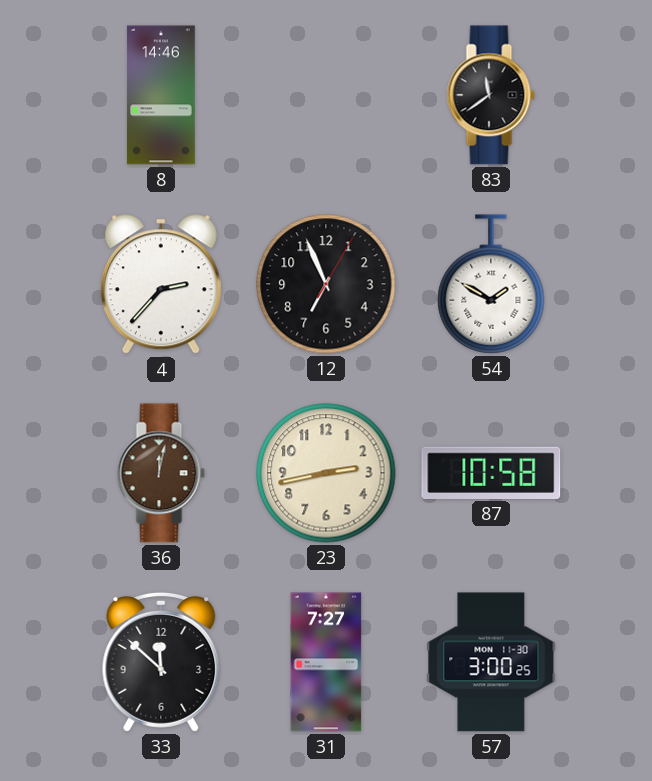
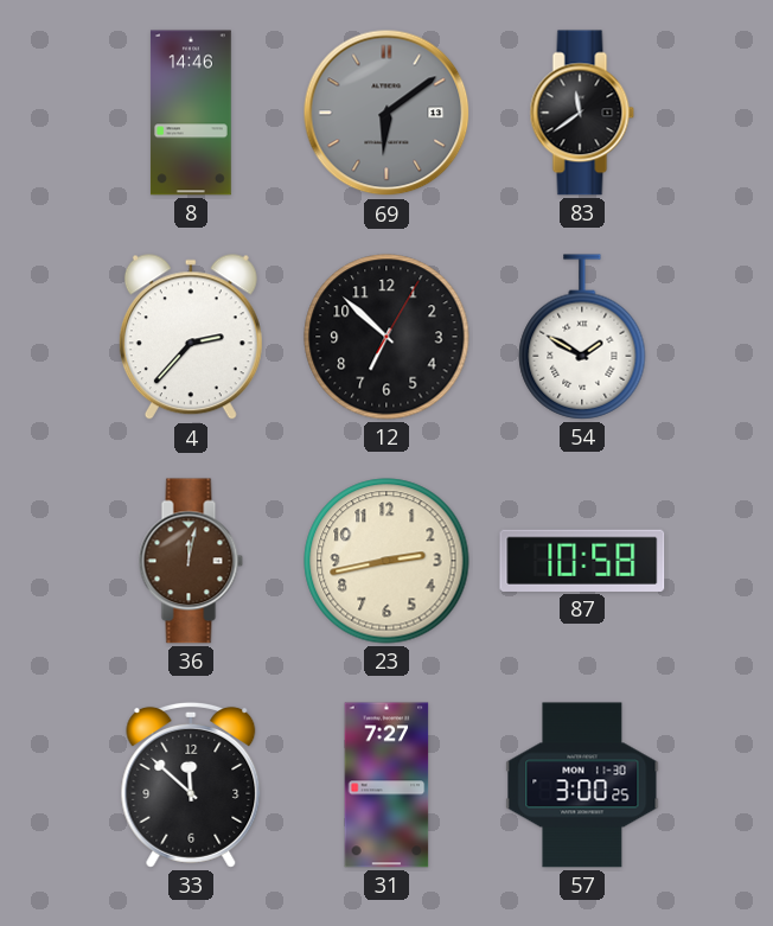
69: none -> 6:09 (386, 113)
12: 6:56 -> 6:52 (386, 337)
